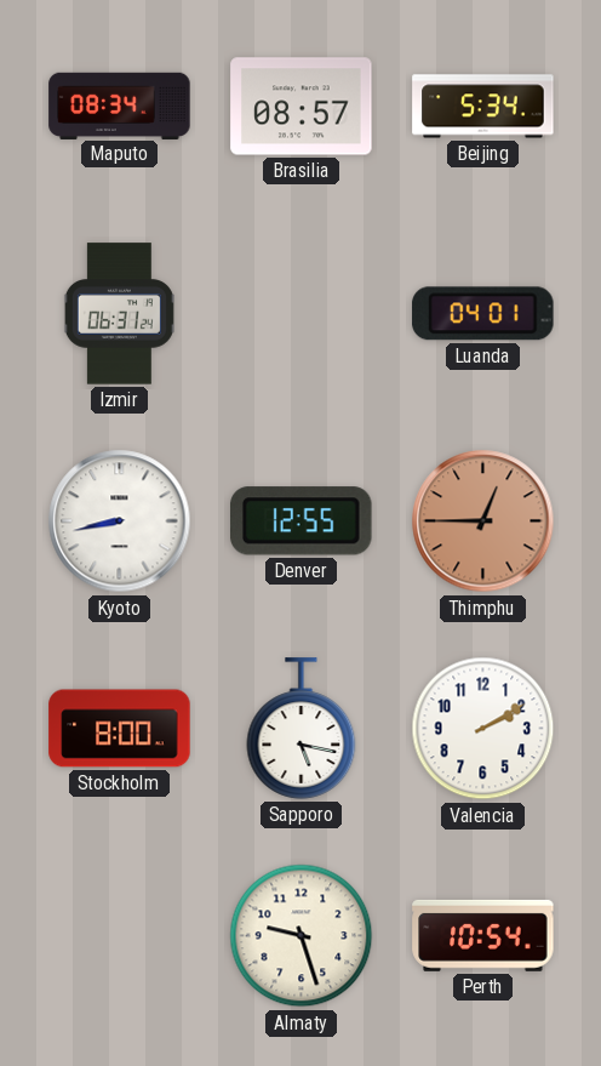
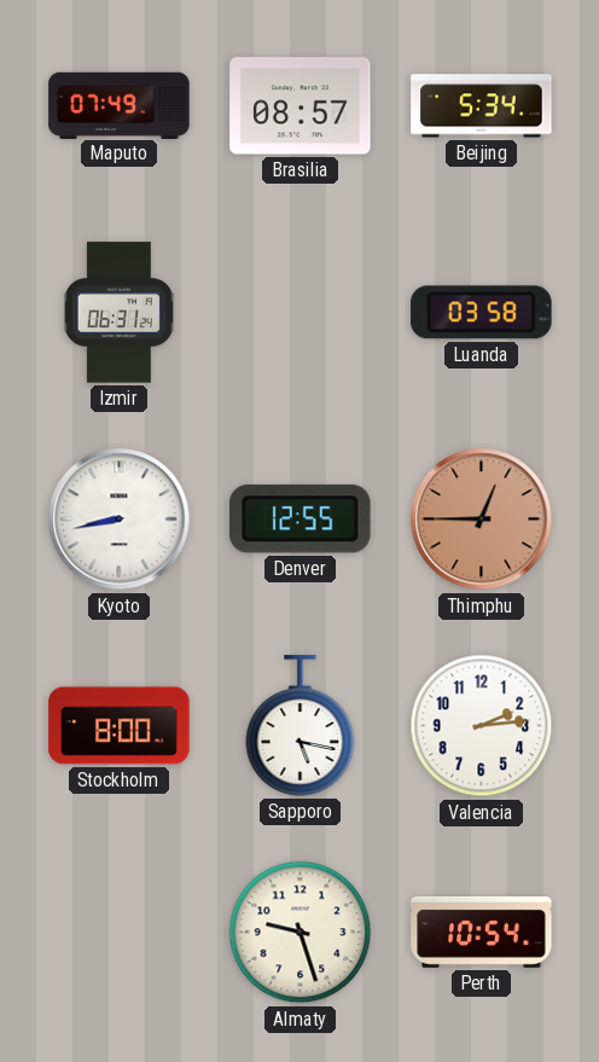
Maputo: 08:34 -> 07:49 (120, 105)
Luanda: 04:01 -> 03:58 (482, 313)
Valencia: 2:10 -> 2:14 (482, 726)
